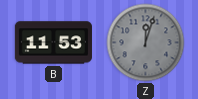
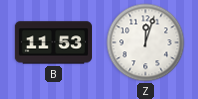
Z dial: grey -> white (146, 43)
